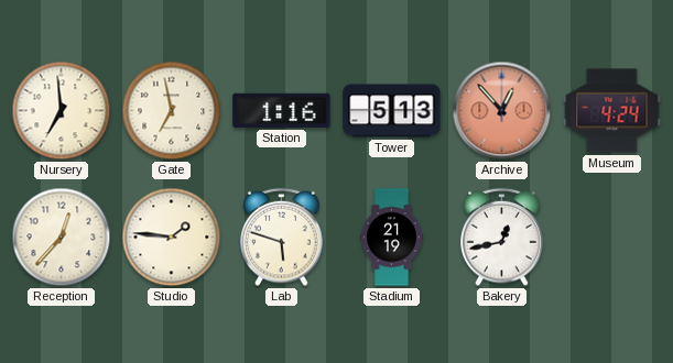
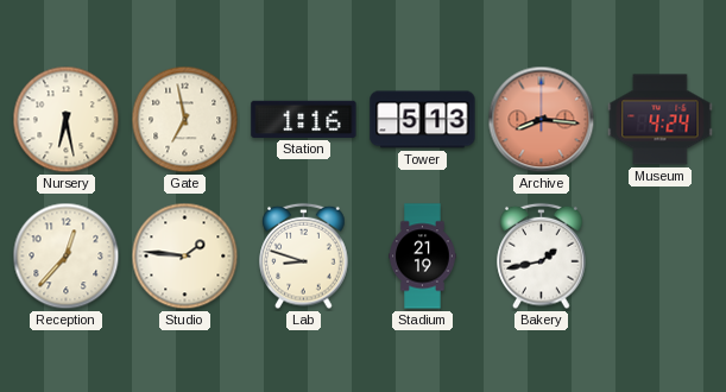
Nursery: 6:59 -> 6:28 (67, 120)
Archive: 12:53 -> 8:16 (542, 120)
Lab: 5:48 -> 8:48 (304, 257)
Bakery: 12:43 -> 1:43 (542, 257)
